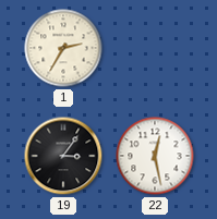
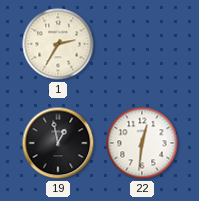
19: 3:06 -> 12:58 (58, 143)
22: 12:28 -> 12:31 (142, 143)
